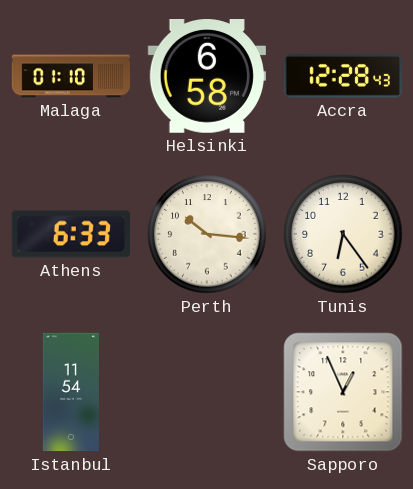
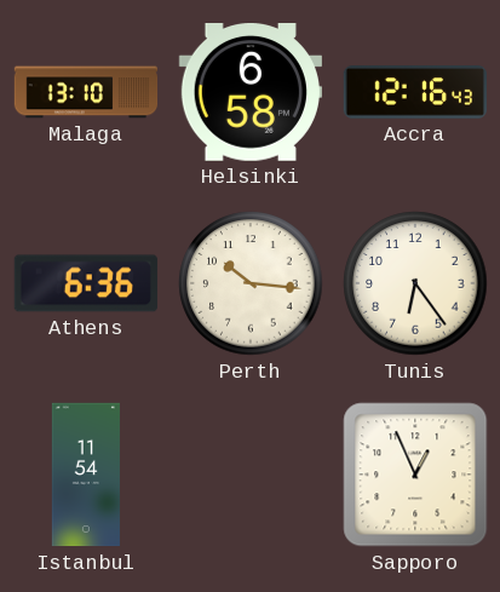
Malaga: 01:10 -> 13:10 (86, 92)
Accra: 12:28 -> 12:16 (414, 92)
Athens: 6:33 -> 6:36 (86, 283)
